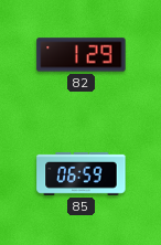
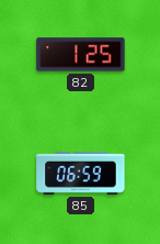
82: 1:29 -> 1:25 (81, 55)
